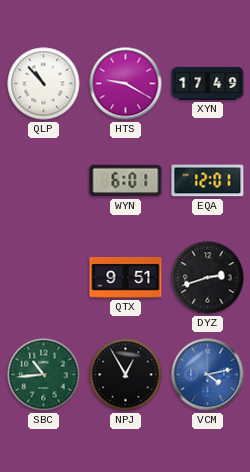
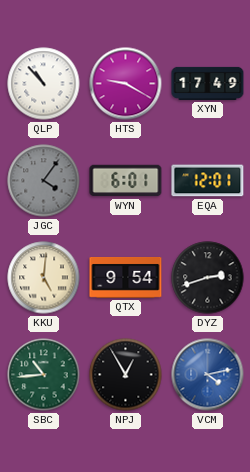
JGC: none -> 4:06 (44, 181)
KKU: none -> 5:01 (44, 278)
QTX: 9:51 -> 9:54 (126, 278)
